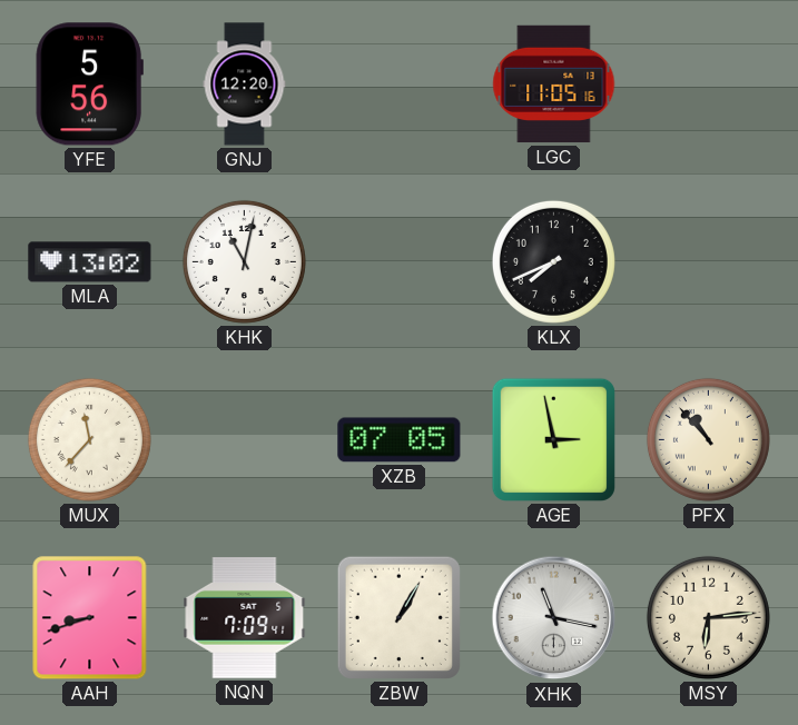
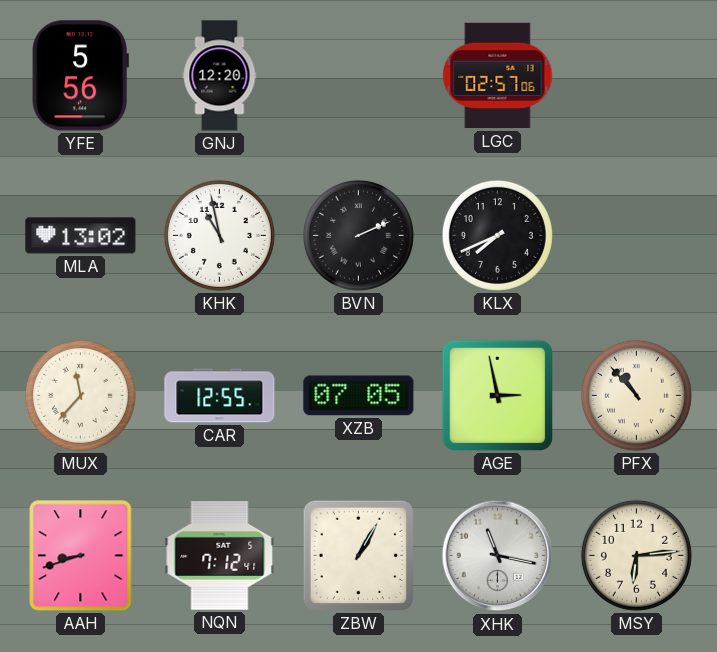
LGC: 11:05 -> 02:57 (498, 76)
KHK: 11:02 -> 10:58 (219, 235)
BVN: none -> 2:11 (358, 235)
CAR: none -> 12:55 (220, 396)
NQN: 7:09 -> 7:12 (220, 556)
